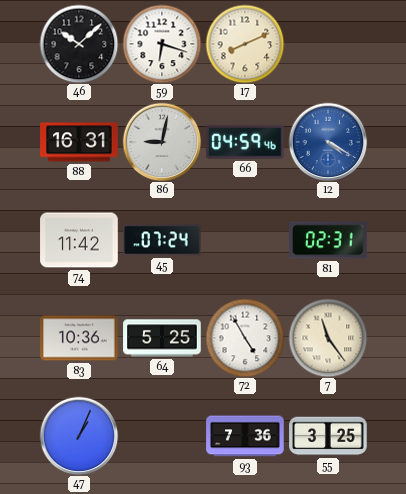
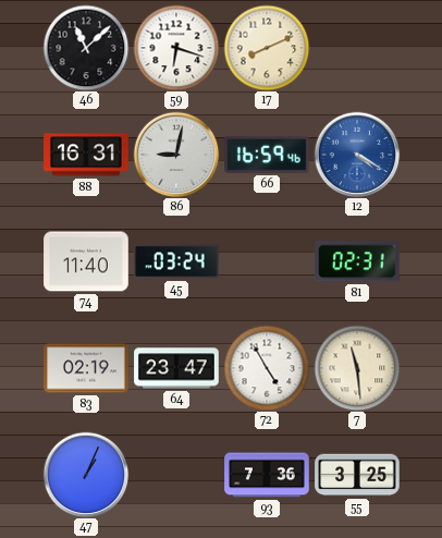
46: 10:08 -> 11:08 (86, 48)
66: 04:59 -> 16:59 (267, 155)
74: 11:42 -> 11:40 (86, 261)
45: 07:24 -> 03:24 (176, 261)
83: 10:36 -> 02:19 (86, 368)
64: 5:25 -> 23:47 (176, 368)
7: 11:24 -> 11:29 (357, 368)
